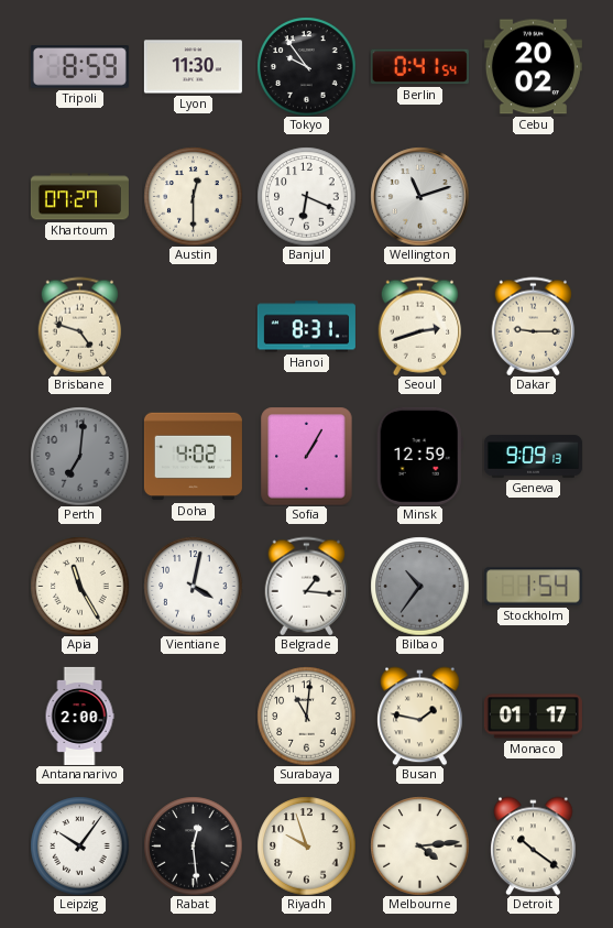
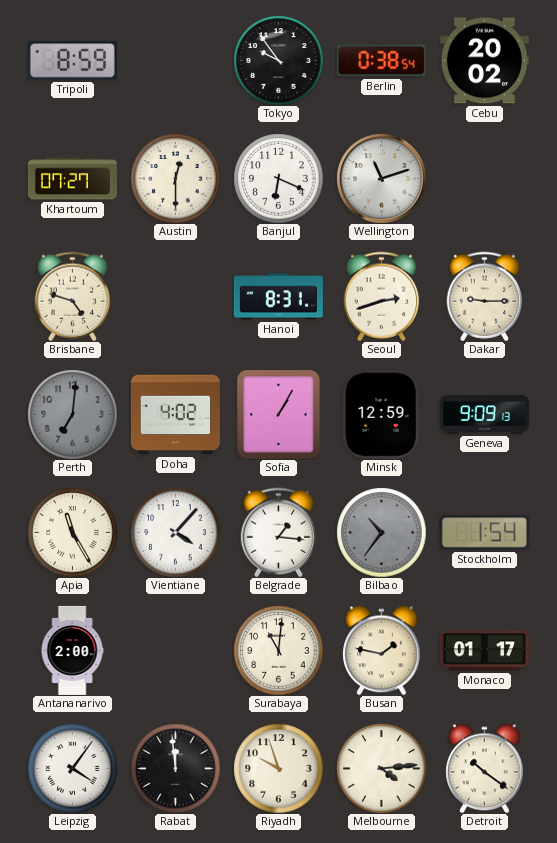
Lyon: 11:30 -> none (193, 67)
Berlin: 0:41 -> 0:38 (381, 61)
Vientiane: 4:02 -> 4:07 (175, 532)
Leipzig: 10:06 -> 4:06 (72, 768)
Rabat: 12:29 -> 11:59 (175, 768)
